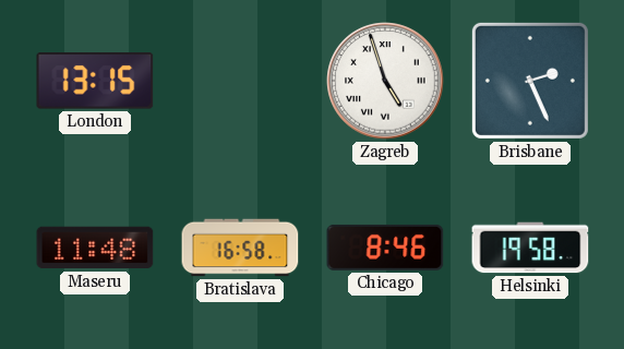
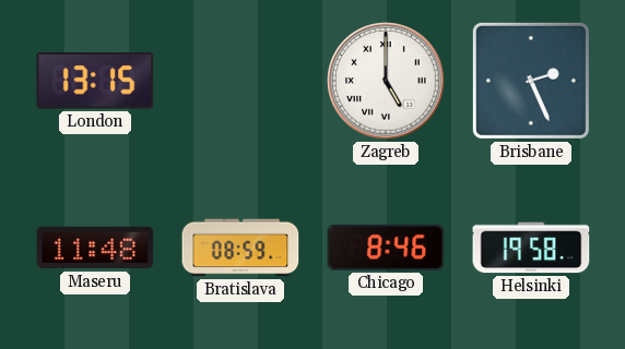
Zagreb: 4:57 -> 5:00 (386, 81)
Bratislava: 16:58 -> 08:59 (240, 248)
